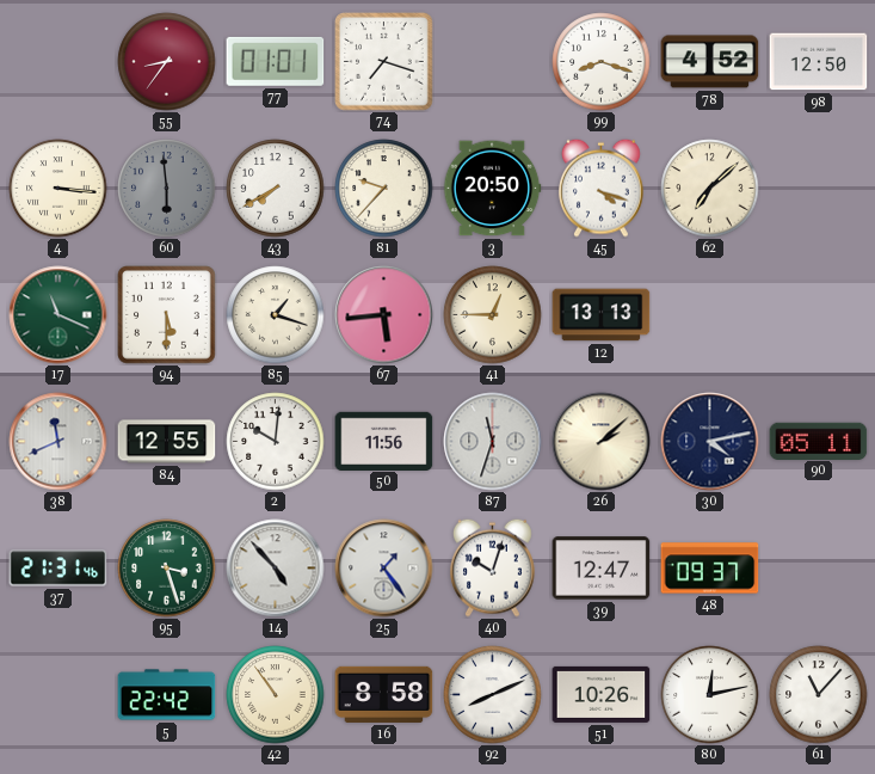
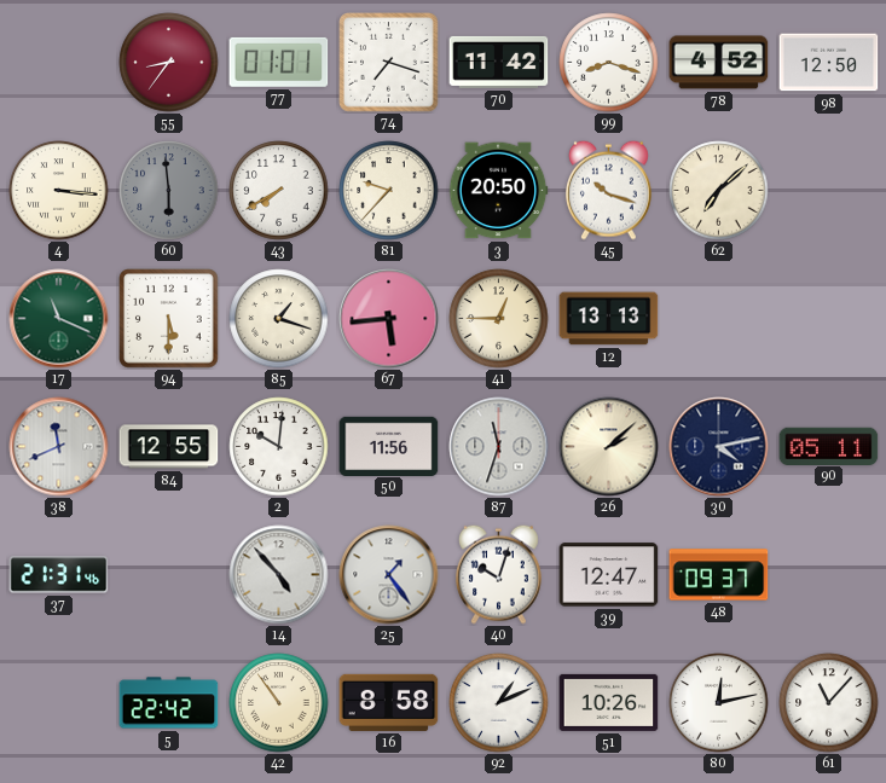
70: none -> 11:42 (499, 62)
45: 4:18 -> 10:18 (609, 190)
95: 3:27 -> none (167, 569)
92: 8:11 -> 1:11 (499, 703)
